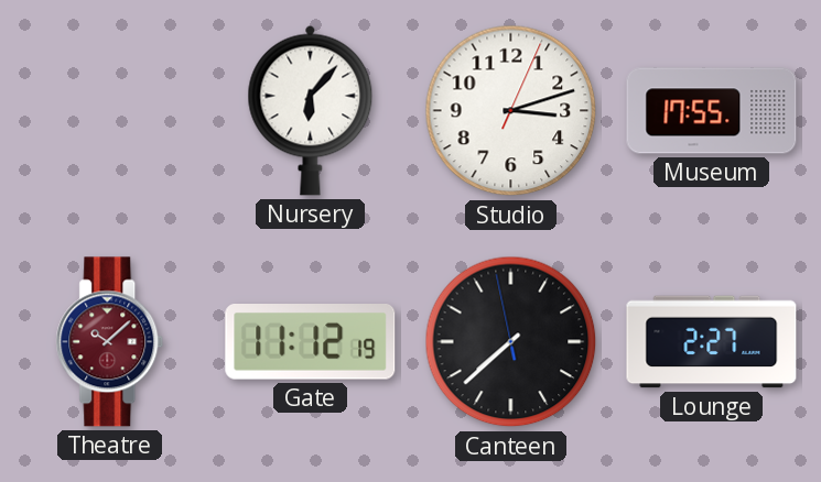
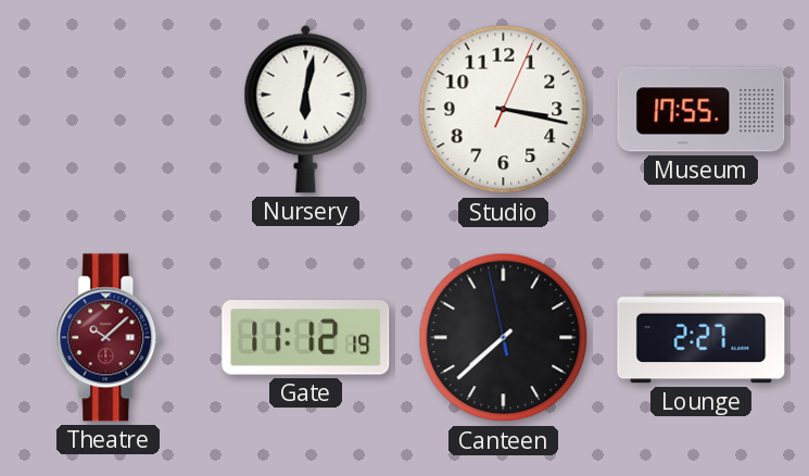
Nursery: 6:07 -> 6:02 (306, 109)
Studio: 3:12 -> 3:17 (504, 110)
